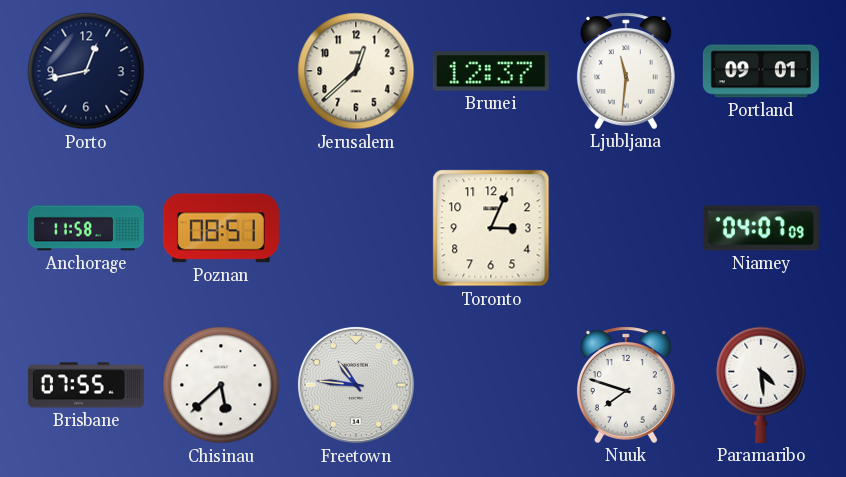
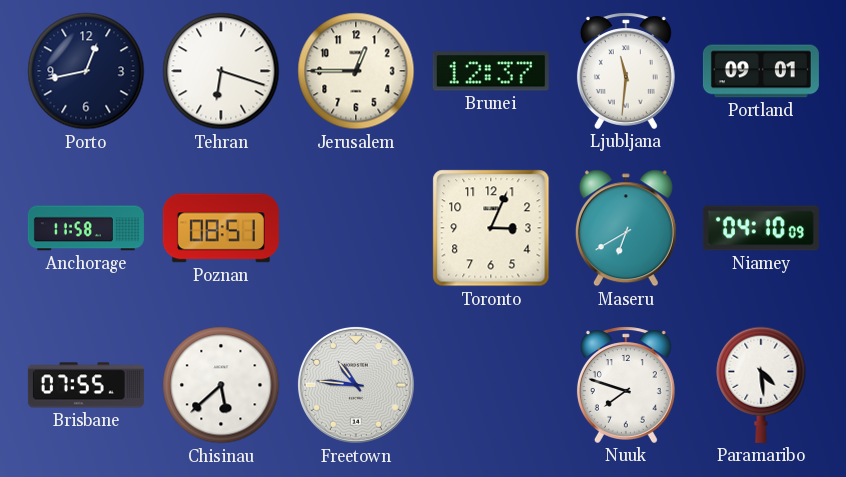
Tehran: none -> 6:18 (221, 71)
Jerusalem: 12:38 -> 12:45 (356, 71)
Maseru: none -> 6:40 (626, 228)
Niamey: 04:07 -> 04:10 (761, 228)
